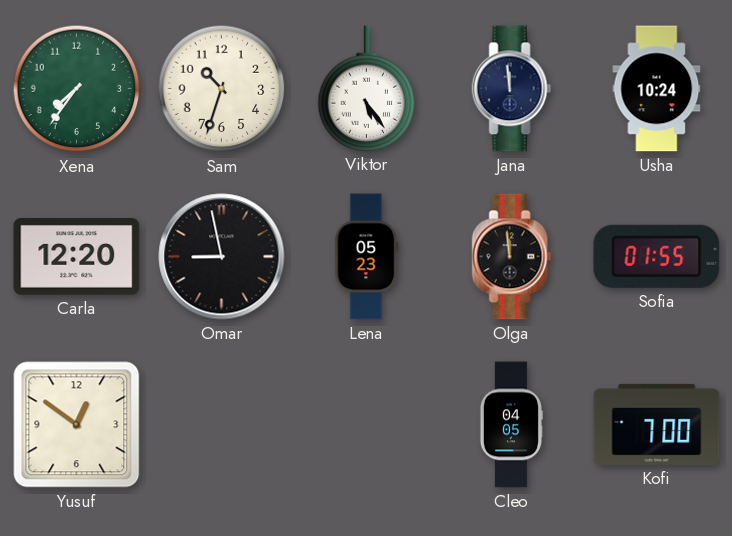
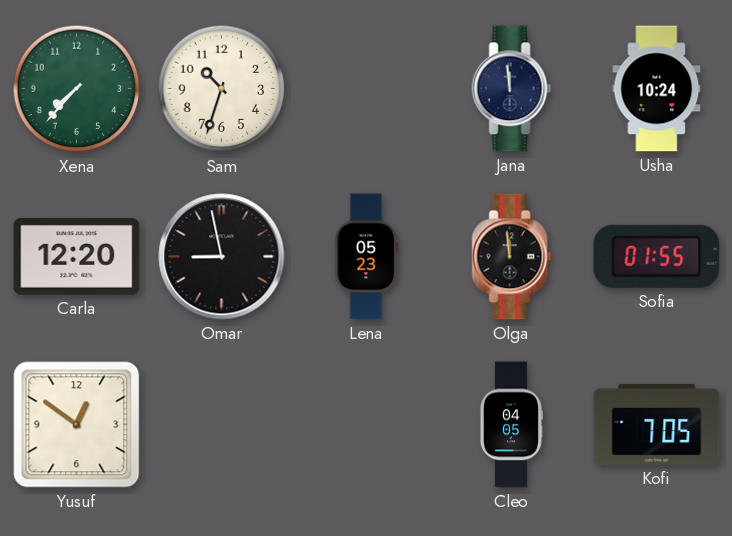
Xena: 7:36 -> 7:37 (77, 89)
Viktor: 5:24 -> none (367, 88)
Kofi: 7:00 -> 7:05 (657, 424)
